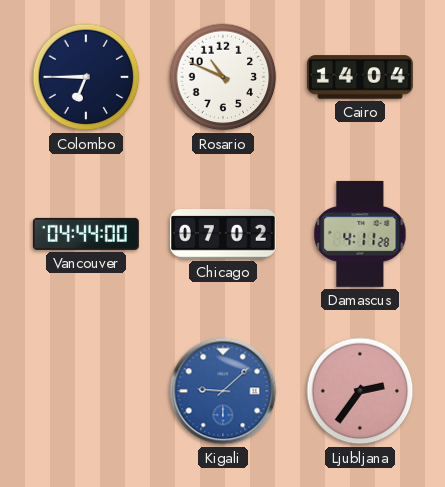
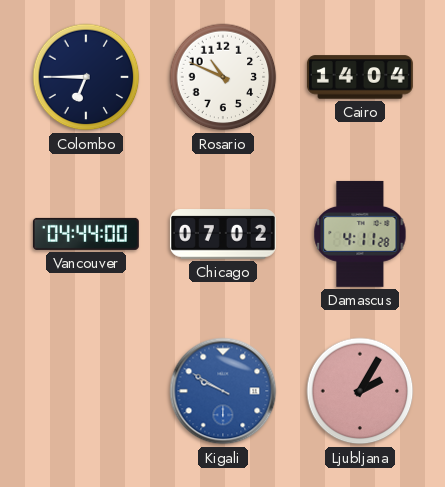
Kigali: 9:08 -> 9:50 (223, 391)
Ljubljana: 2:36 -> 2:05 (360, 391)
